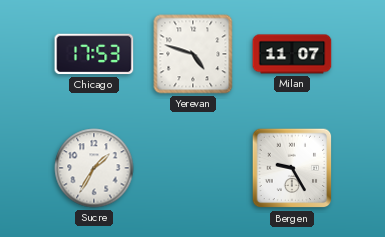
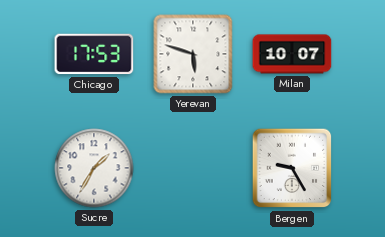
Yerevan: 4:48 -> 5:48 (193, 54)
Milan: 11:07 -> 10:07 (292, 54)
